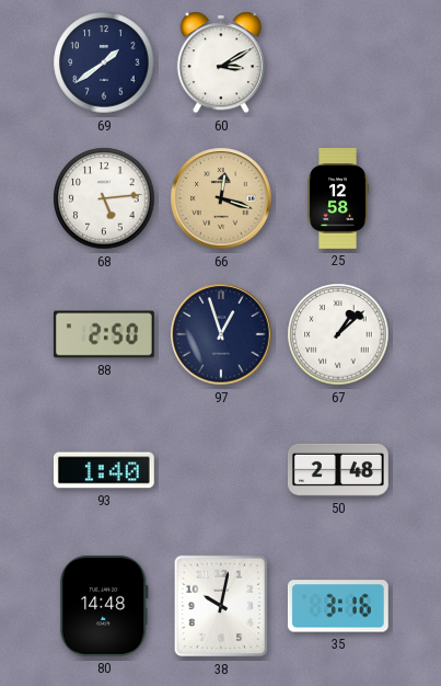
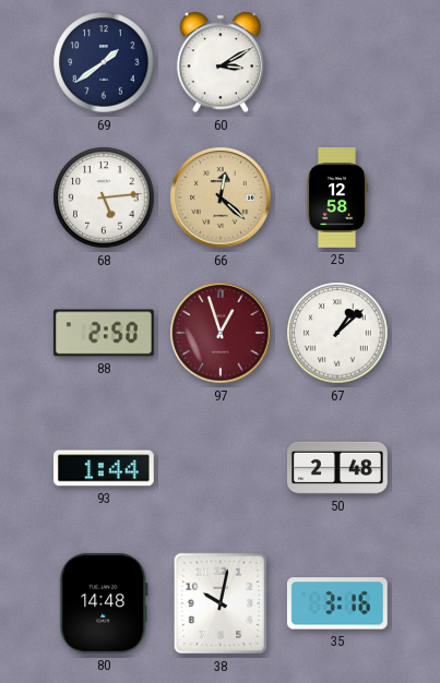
66: 12:18 -> 12:22 (221, 197)
97 dial: navy -> burgundy (221, 333)
93: 1:40 -> 1:44 (104, 468)
